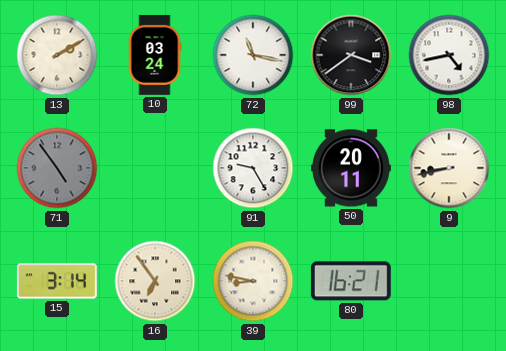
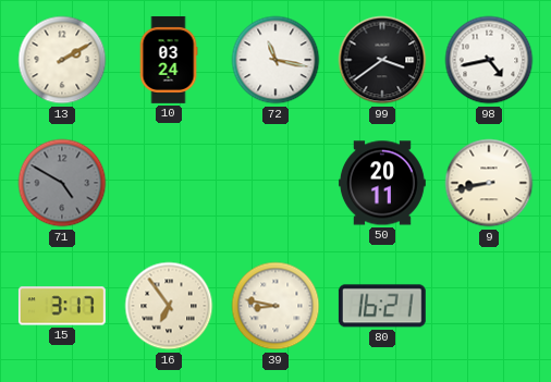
71: 4:54 -> 4:50 (62, 183)
91: 9:25 -> none (253, 168)
15: 3:14 -> 3:17 (62, 306)
